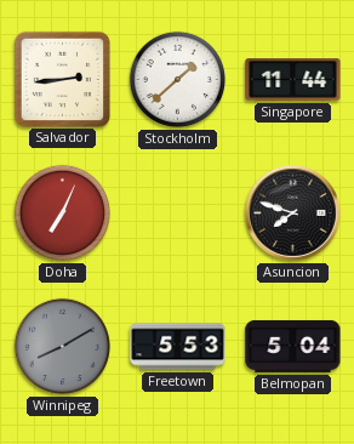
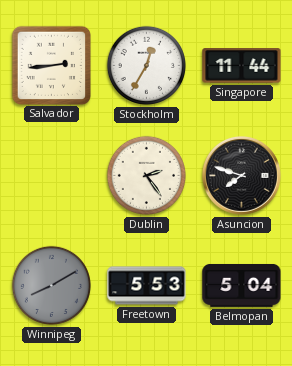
Stockholm: 1:38 -> 12:35 (146, 65)
Doha: 7:04 -> none (62, 212)
Dublin: none -> 2:24 (146, 175)
